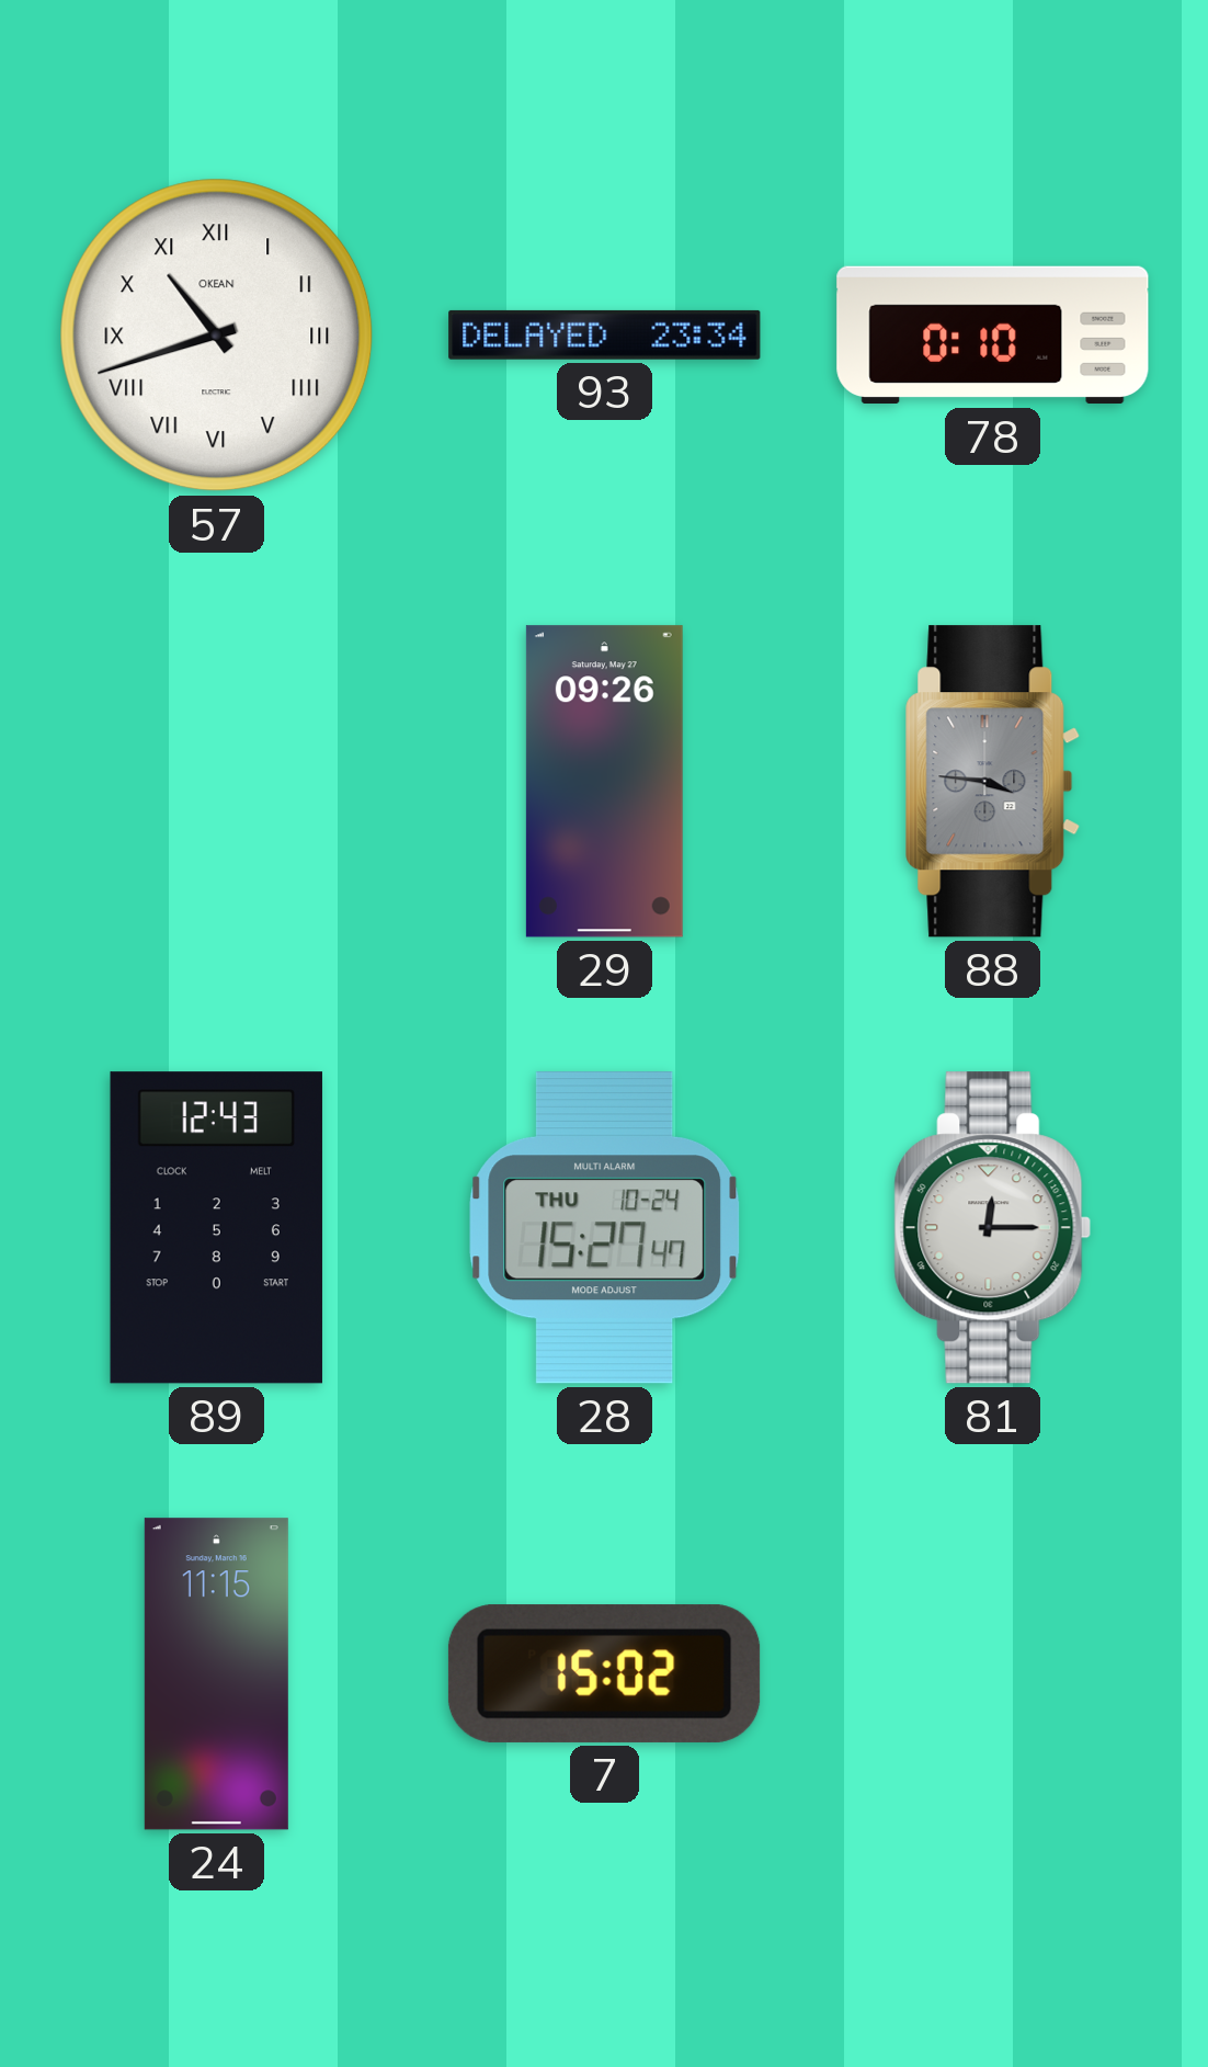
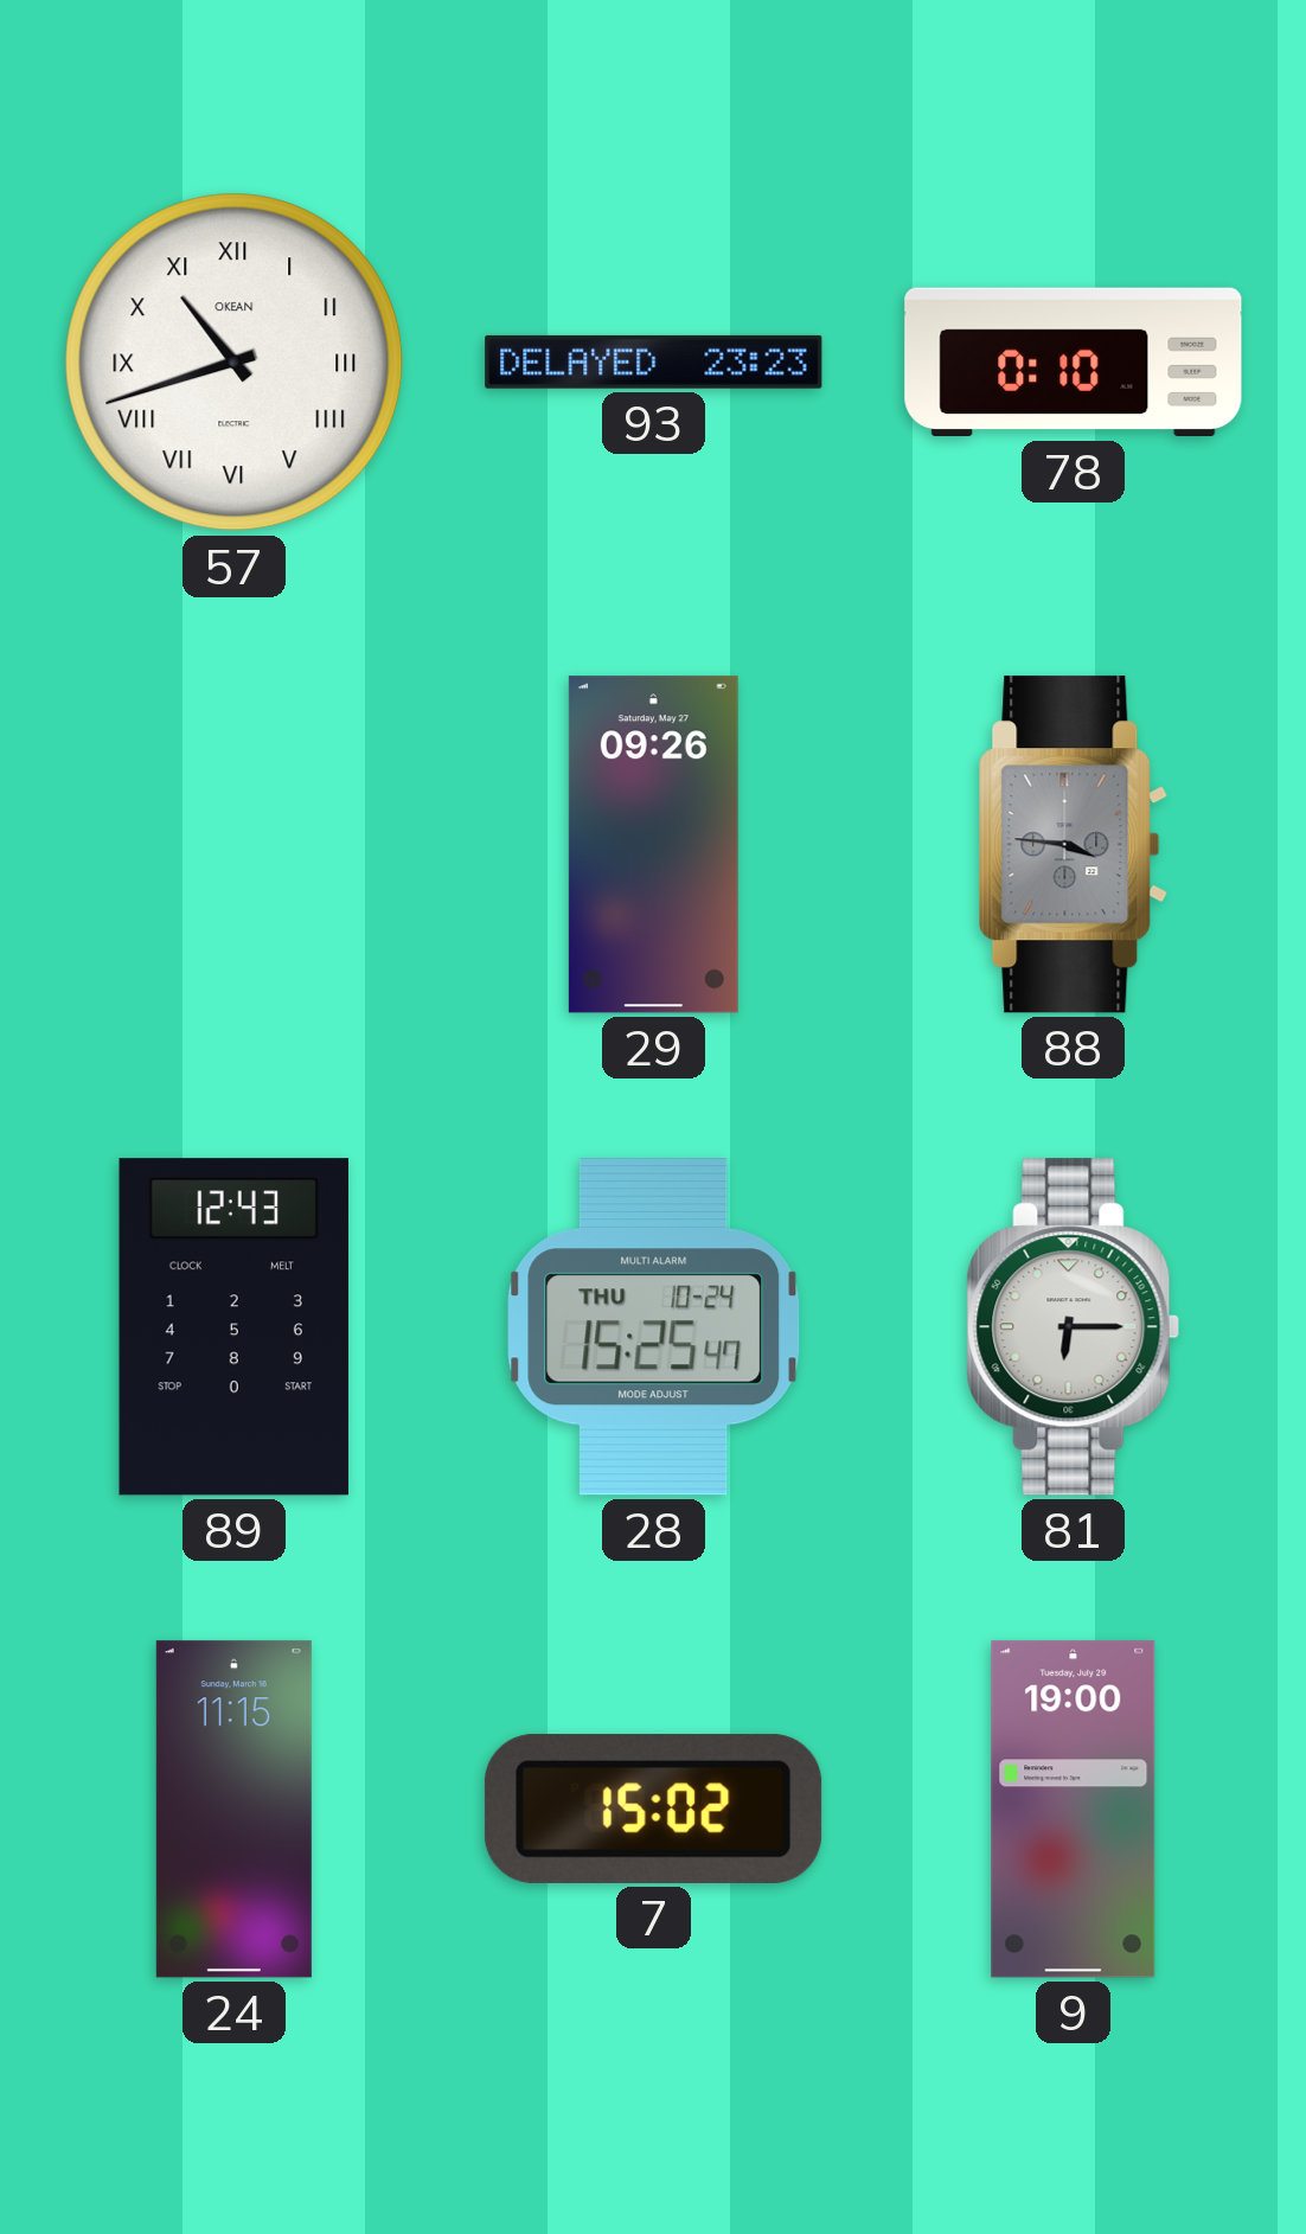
93: 23:34 -> 23:23 (654, 361)
28: 15:27 -> 15:25 (654, 1327)
81: 12:15 -> 6:15 (1074, 1327)
9: none -> 19:00 (1074, 1810)
